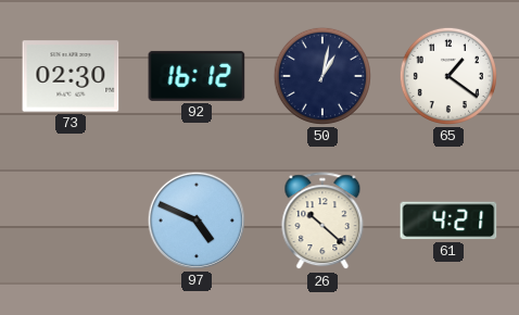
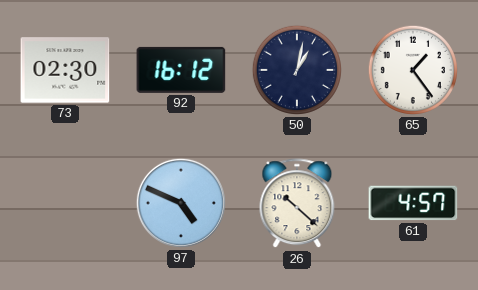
65: 1:21 -> 1:24 (413, 70)
61: 4:21 -> 4:57 (413, 203)
